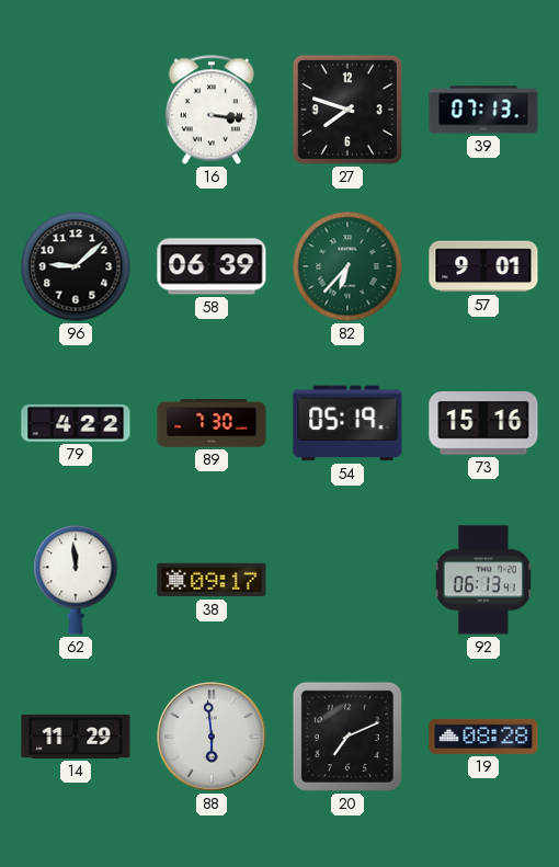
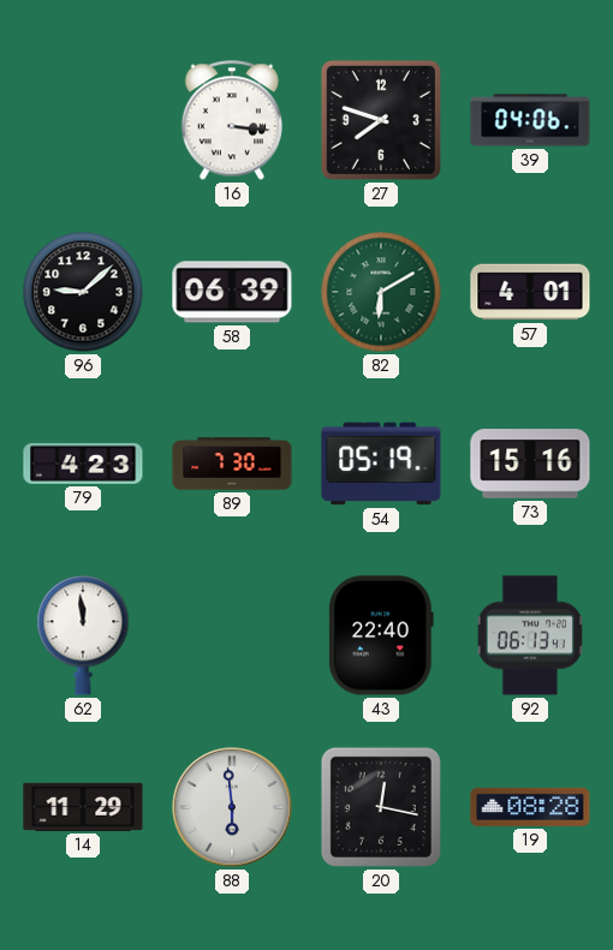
39: 07:13 -> 04:06 (530, 120)
82: 6:37 -> 6:10 (381, 292)
57: 9:01 -> 4:01 (530, 292)
79: 4:22 -> 4:23 (83, 464)
38: 09:17 -> none (212, 580)
43: none -> 22:40 (381, 635)
20: 7:11 -> 12:17 (381, 807)
